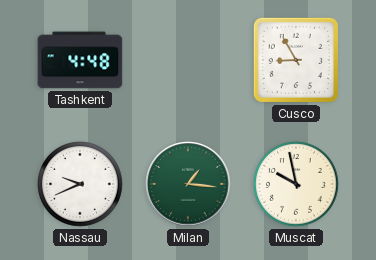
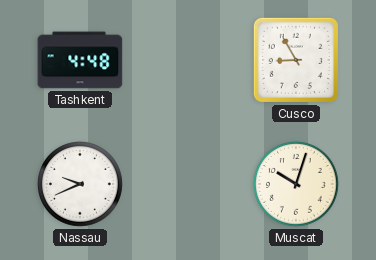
Milan: 1:16 -> none (188, 184)
Muscat: 9:58 -> 10:03 (297, 185)
